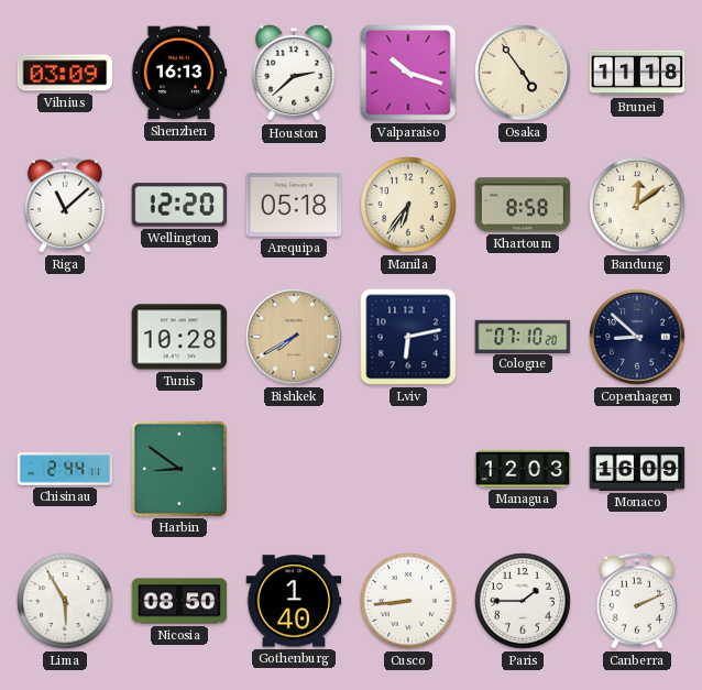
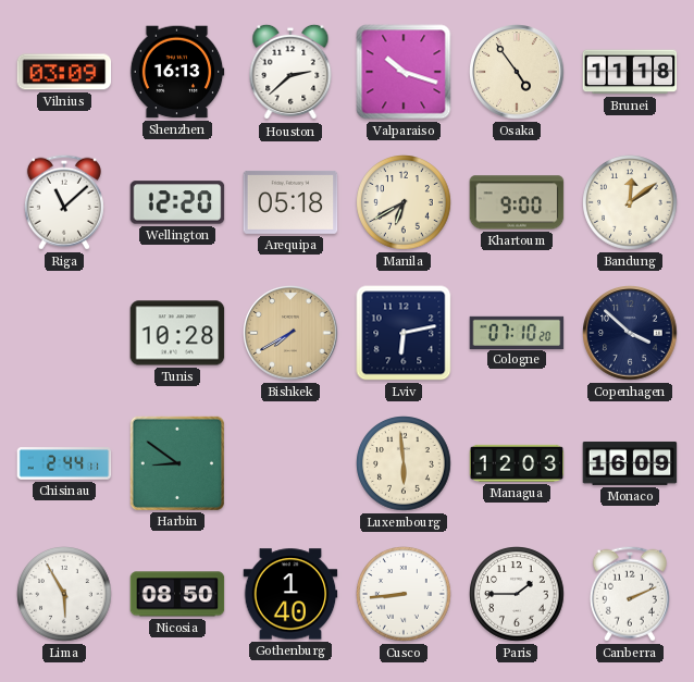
Manila: 6:36 -> 6:40 (404, 202)
Khartoum: 8:58 -> 9:00 (517, 202)
Copenhagen: 8:52 -> 3:52 (630, 333)
Luxembourg: none -> 5:59 (404, 463)
